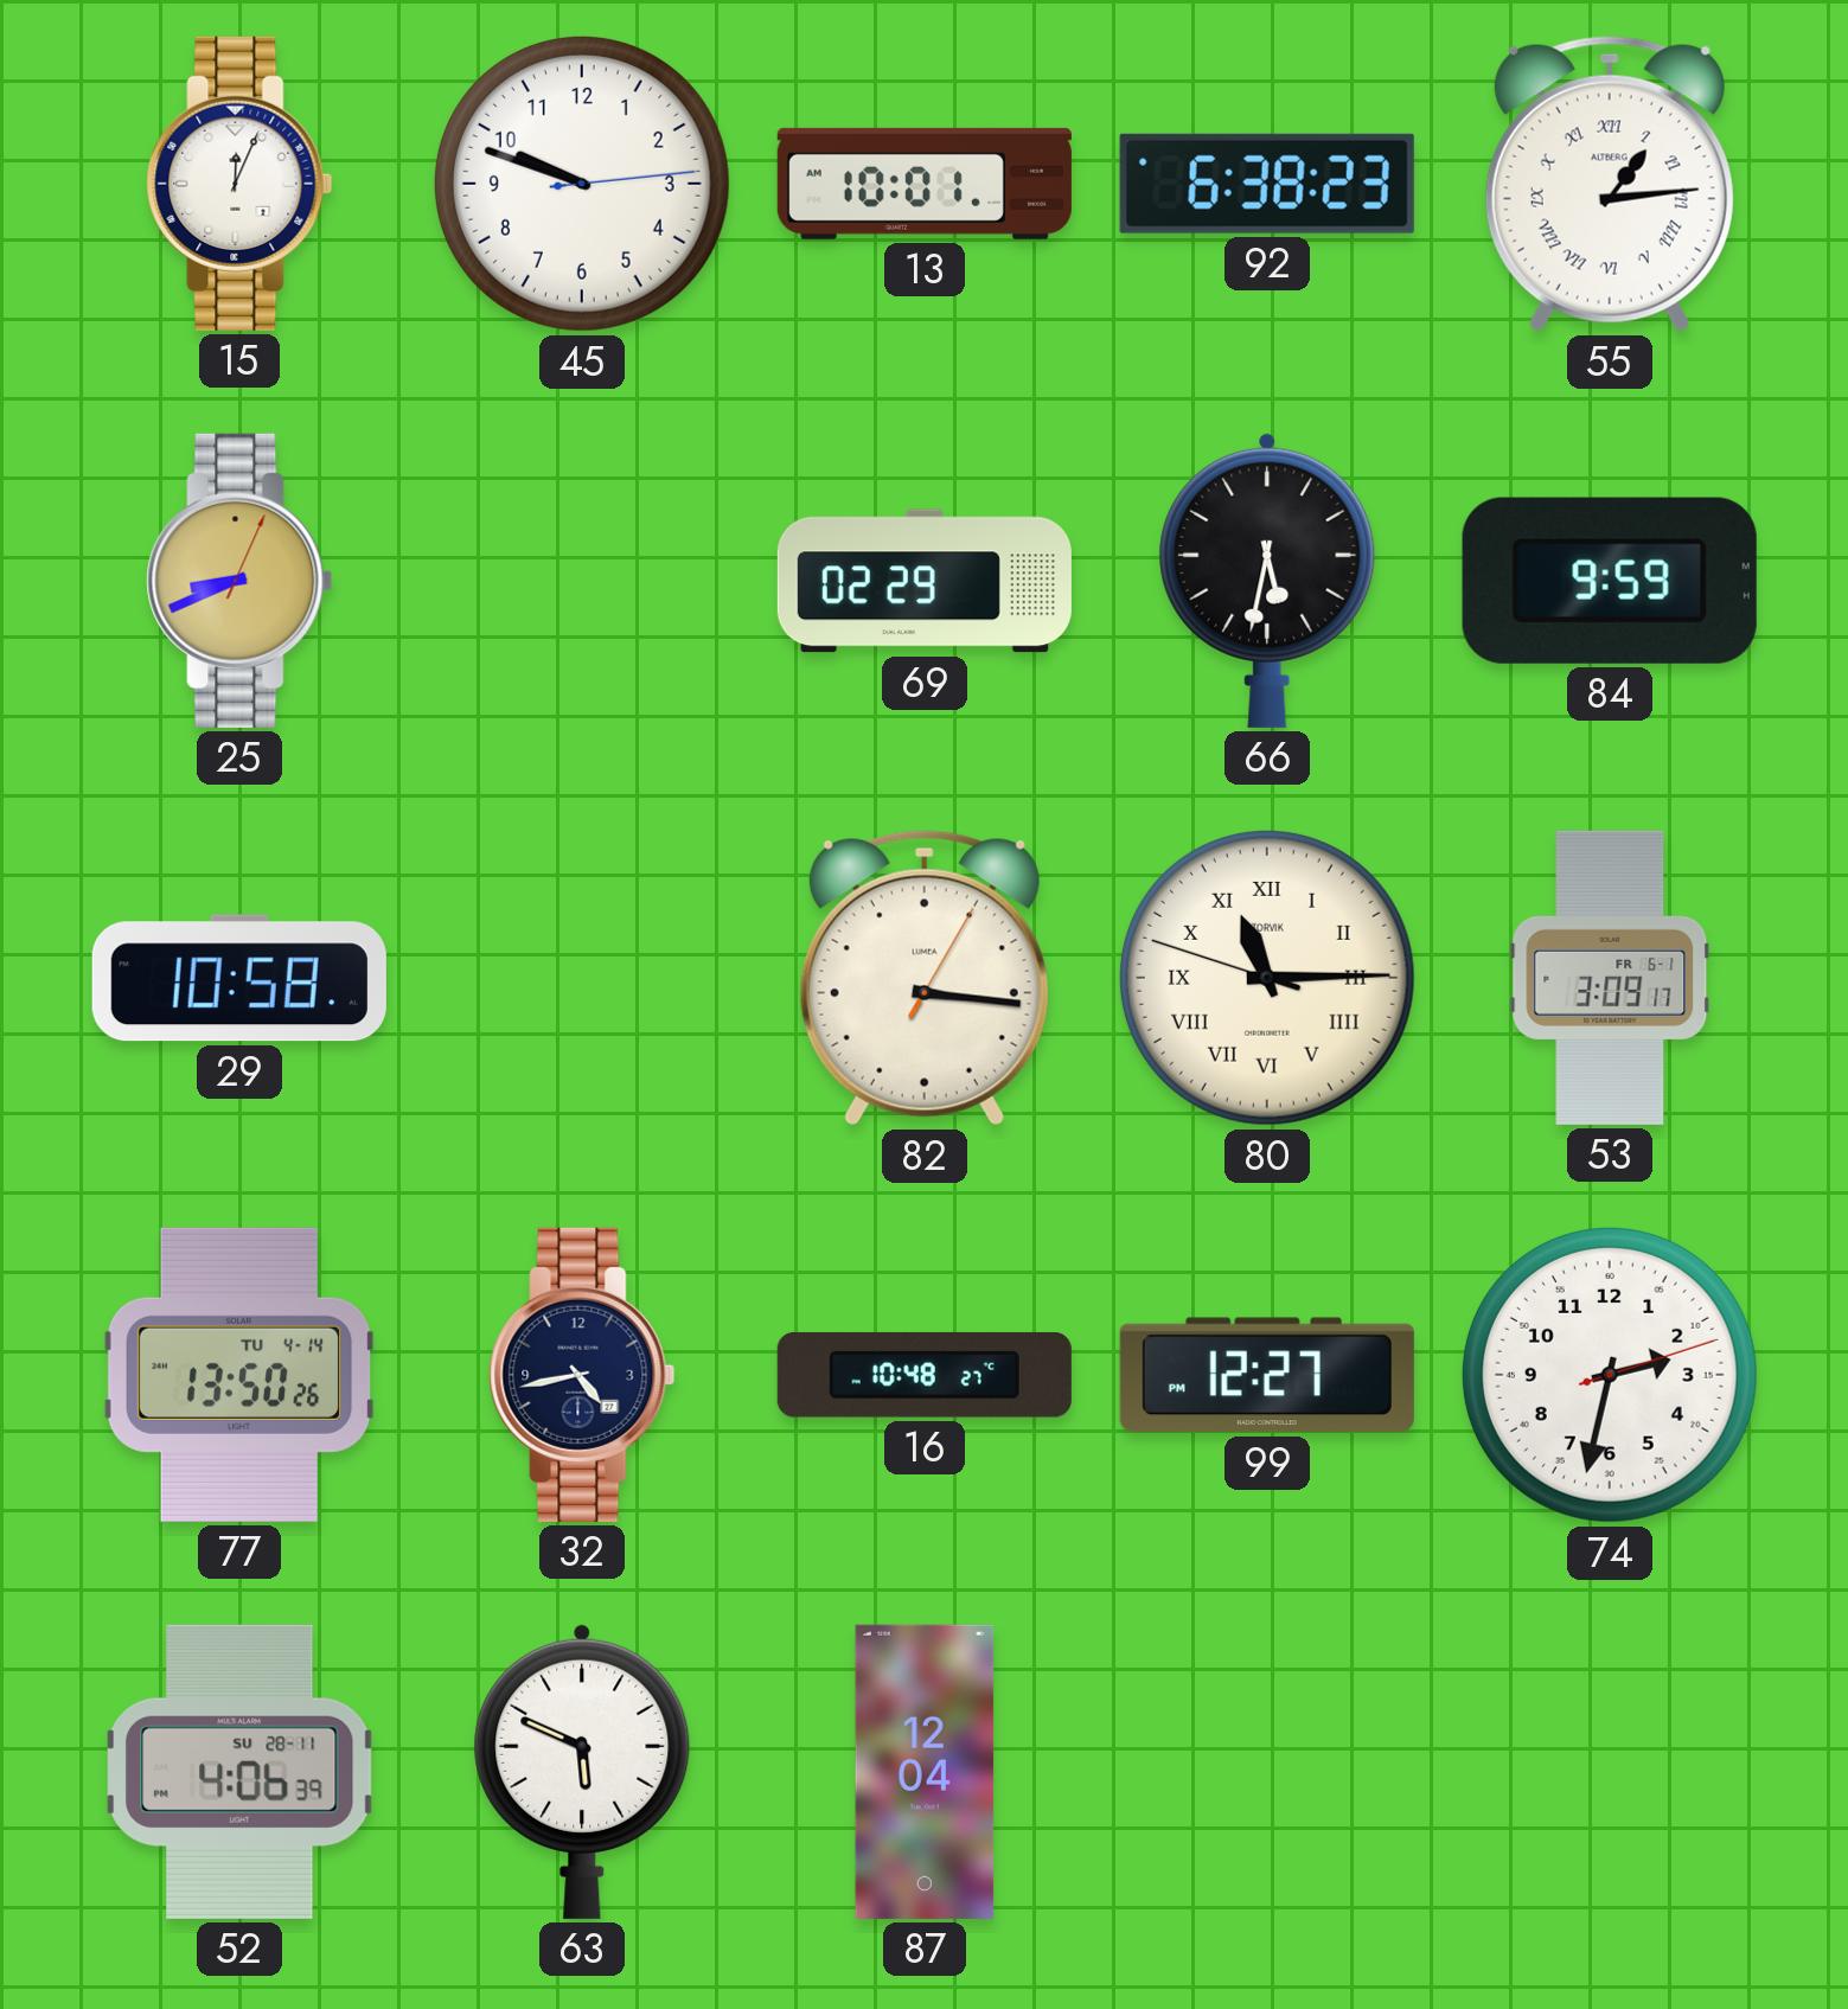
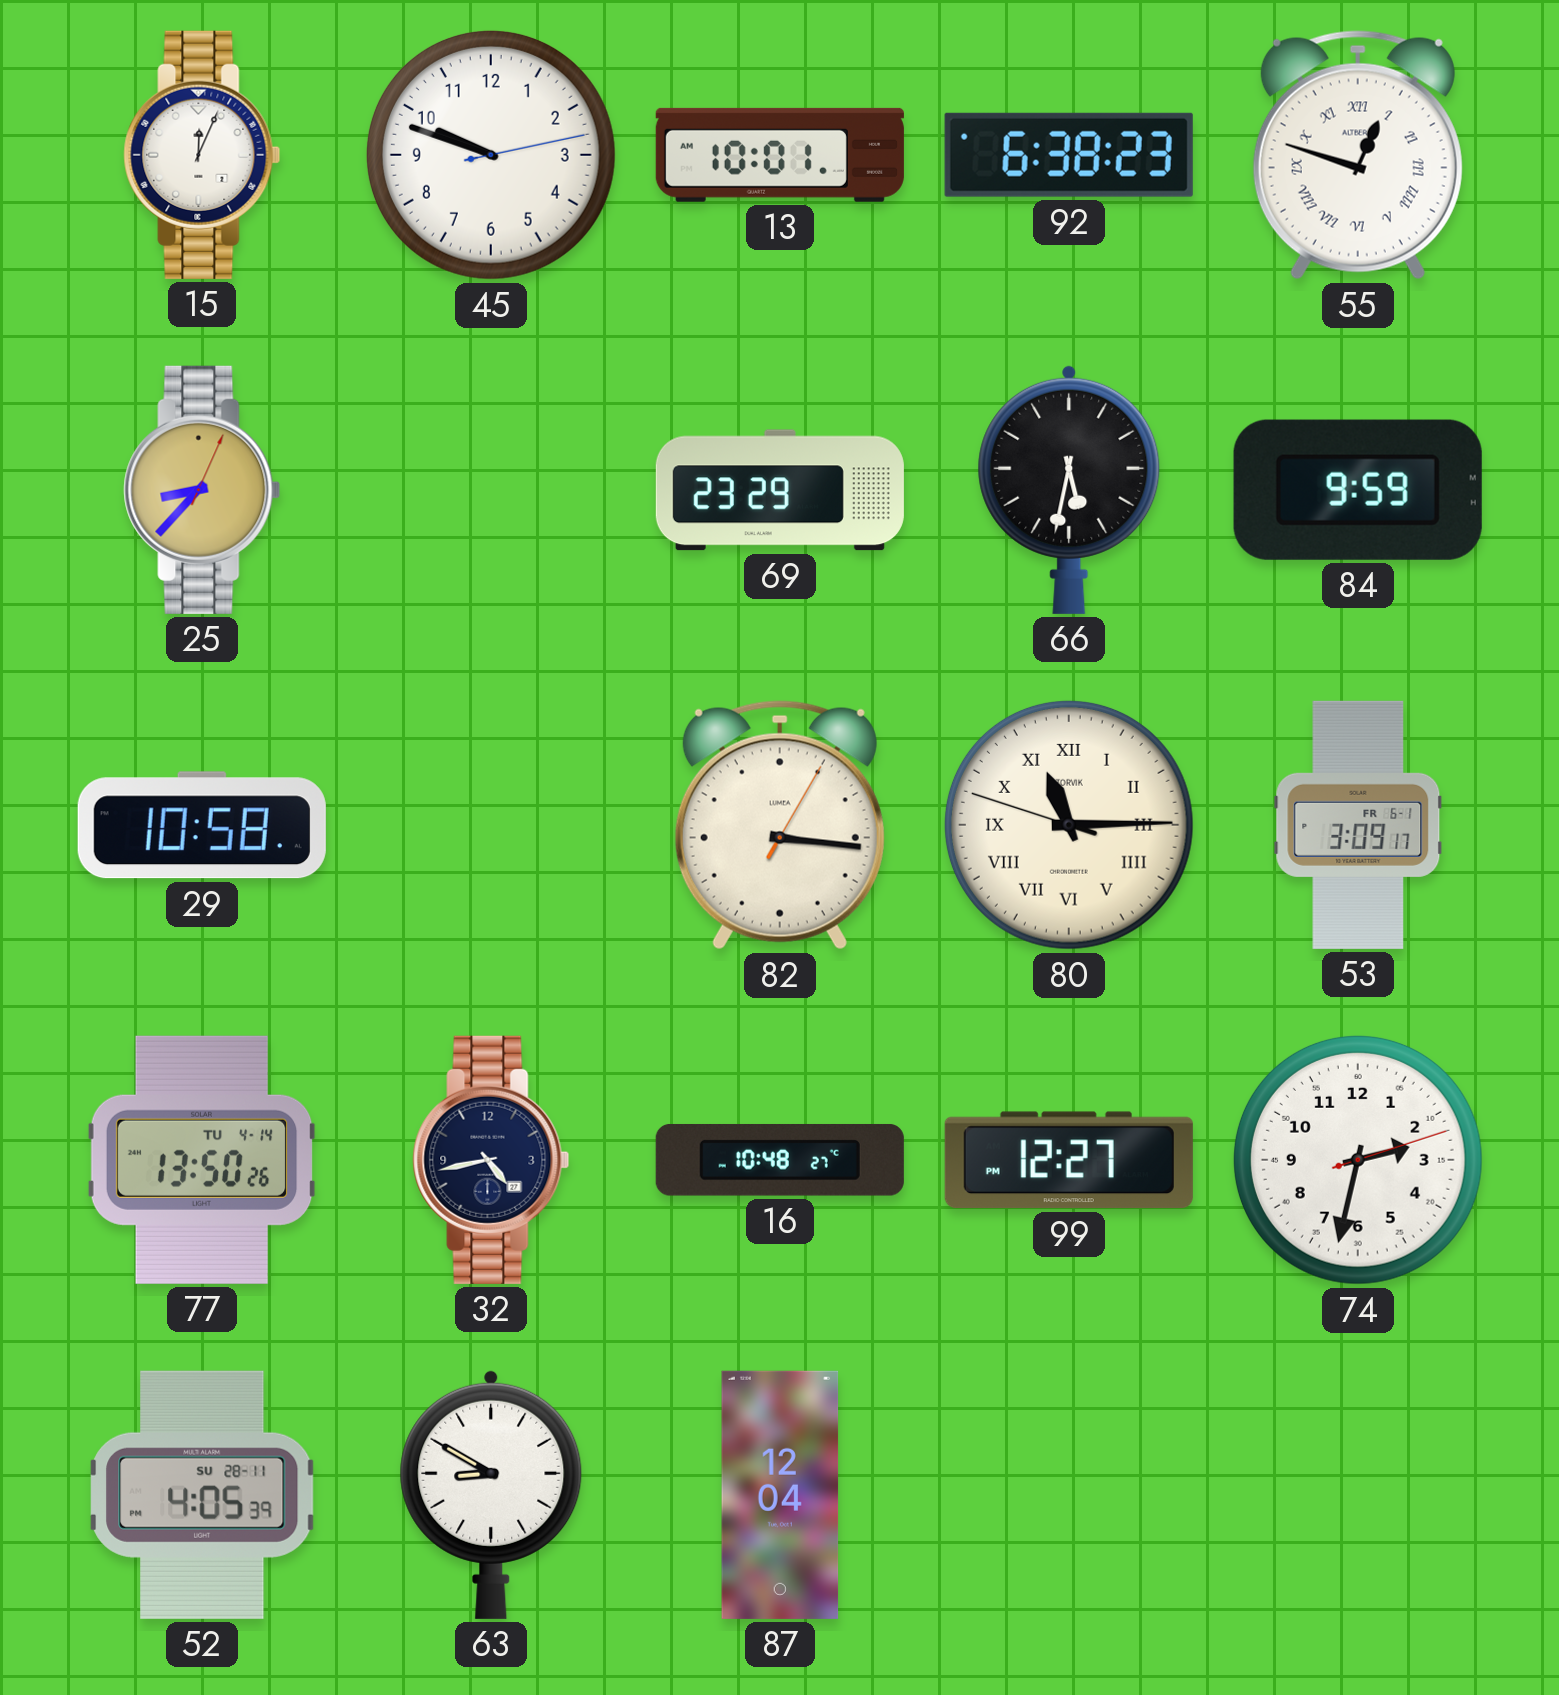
45: 9:48:14 -> 9:48:13 (491, 155)
55: 1:14 -> 12:48 (1358, 155)
25: 8:41 -> 8:37 (202, 490)
69: 02:29 -> 23:29 (780, 490)
52: 4:06 -> 4:05 (202, 1495)
63: 5:49 -> 8:50 (491, 1494)
